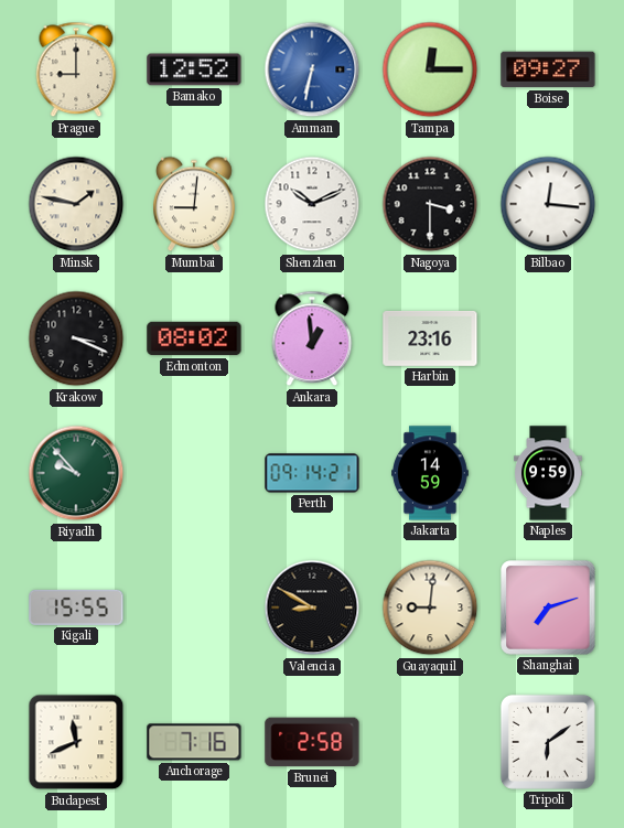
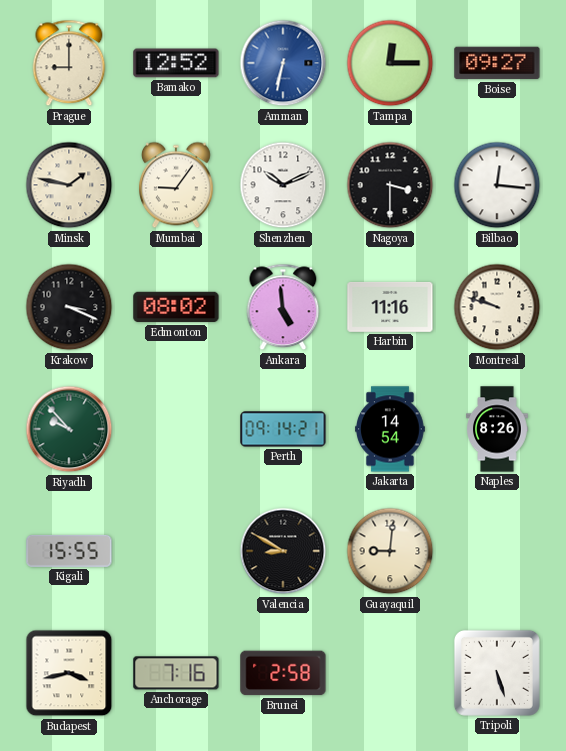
Mumbai: 9:01 -> 9:06 (177, 185)
Ankara: 12:59 -> 4:59 (283, 307)
Harbin: 23:16 -> 11:16 (390, 307)
Montreal: none -> 9:48 (497, 307)
Jakarta: 14:59 -> 14:54 (391, 429)
Naples: 9:59 -> 8:26 (497, 429)
Shanghai: 7:12 -> none (548, 607)
Budapest: 11:41 -> 3:43 (69, 673)
Tripoli: 6:09 -> 5:27 (497, 673)
